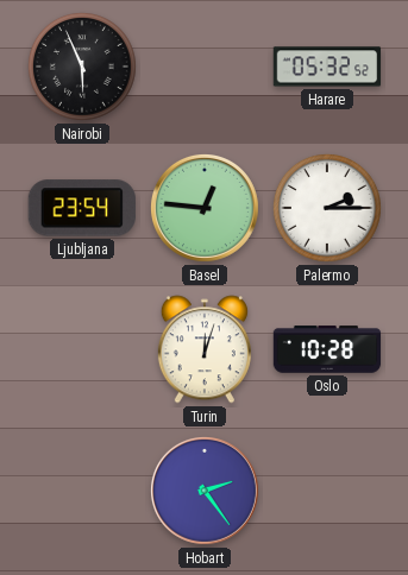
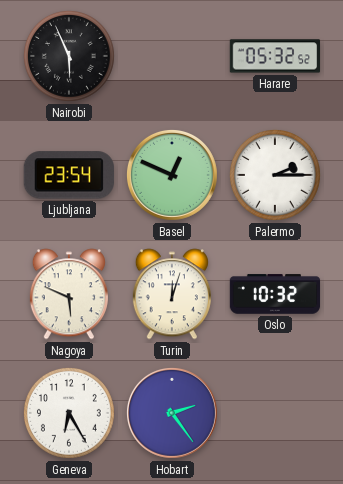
Basel: 12:46 -> 12:49 (172, 175)
Nagoya: none -> 5:49 (69, 294)
Oslo: 10:28 -> 10:32 (275, 294)
Geneva: none -> 6:25 (69, 413)
